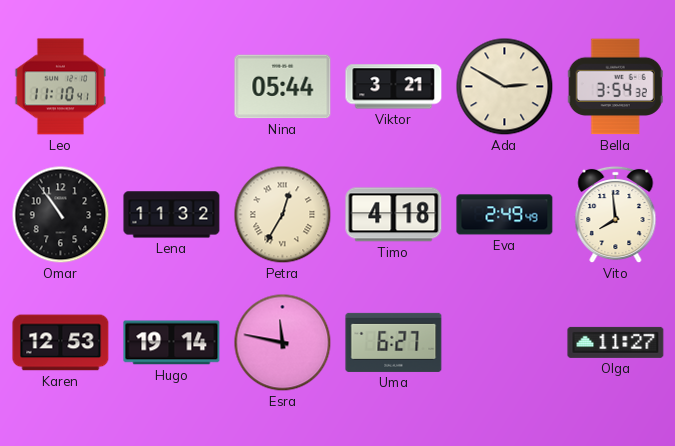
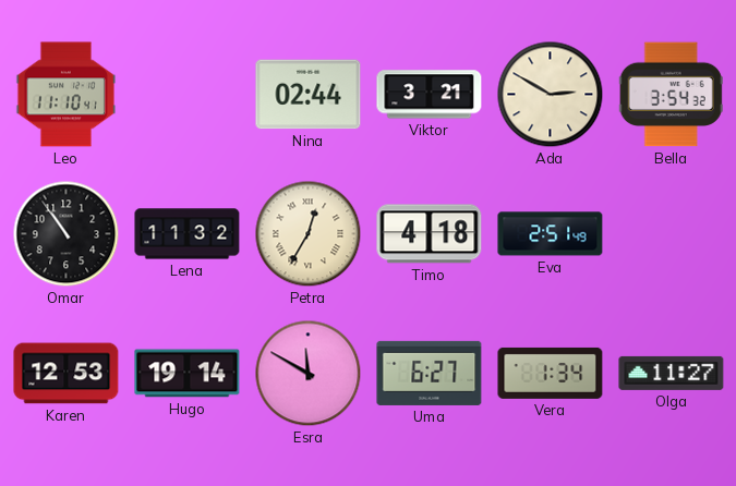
Nina: 05:44 -> 02:44 (309, 95)
Eva: 2:49 -> 2:51 (551, 234)
Vito: 7:59 -> none (616, 215)
Esra: 11:47 -> 11:50 (309, 374)
Vera: none -> 1:34 (551, 373)
